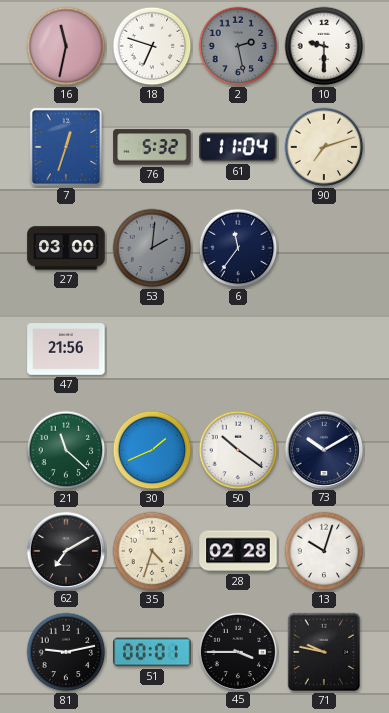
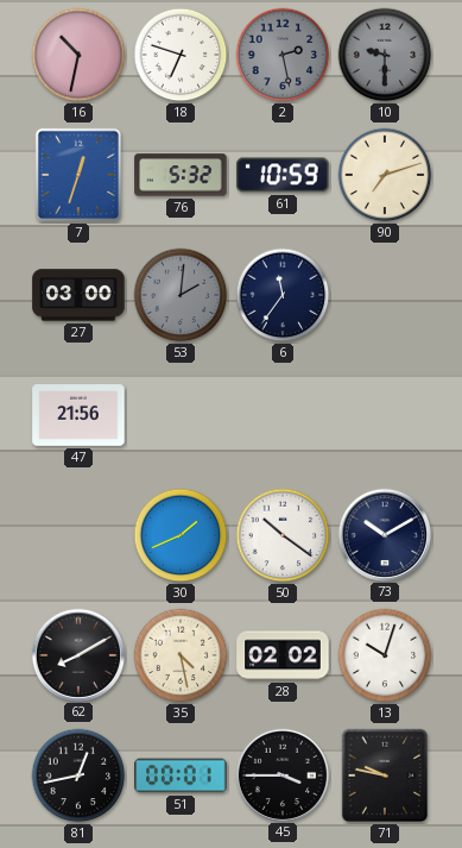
16: 11:32 -> 10:32 (78, 55)
10 dial: white -> grey (385, 55)
61: 11:04 -> 10:59 (283, 175)
21: 11:22 -> none (66, 450)
62: 7:10 -> 8:10 (77, 654)
35: 4:33 -> 4:28 (181, 655)
28: 02:28 -> 02:02 (283, 655)
81: 9:13 -> 12:43 (78, 775)
